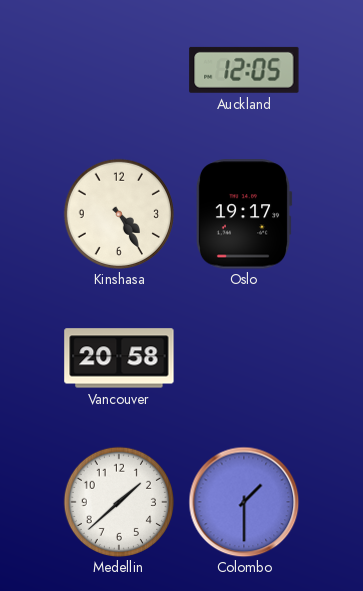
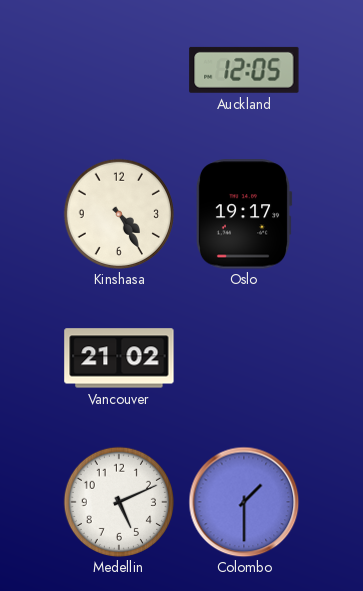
Vancouver: 20:58 -> 21:02 (119, 358)
Medellin: 1:38 -> 5:11 (118, 501)
